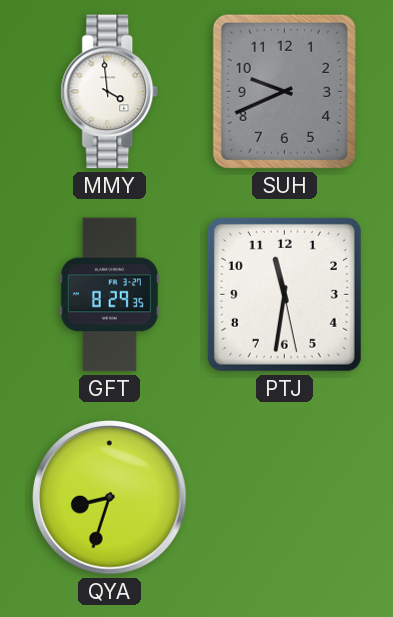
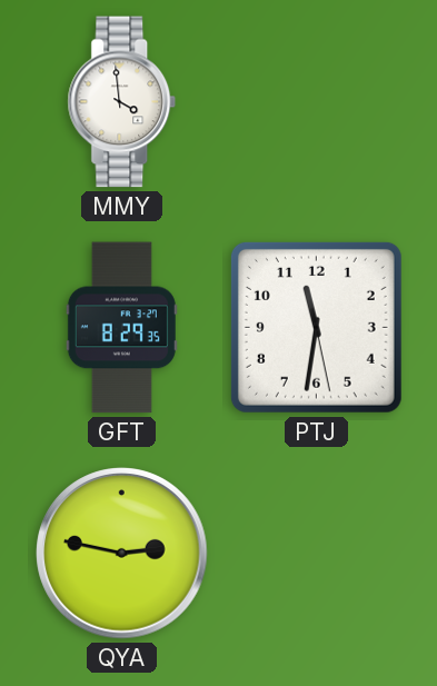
SUH: 9:41 -> none (284, 91)
QYA: 8:33 -> 2:47 (122, 554)
